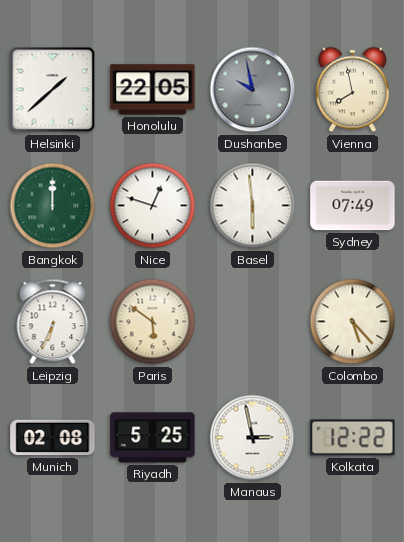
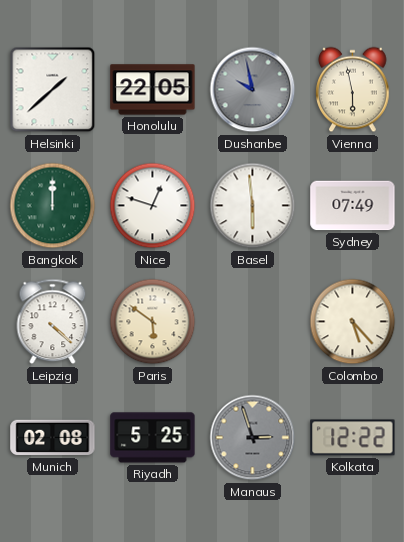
Vienna: 7:58 -> 5:58 (353, 90)
Leipzig: 6:34 -> 4:22 (53, 322)
Manaus: 2:58 -> 2:57 (253, 438)
Manaus dial: white -> grey (253, 438)
